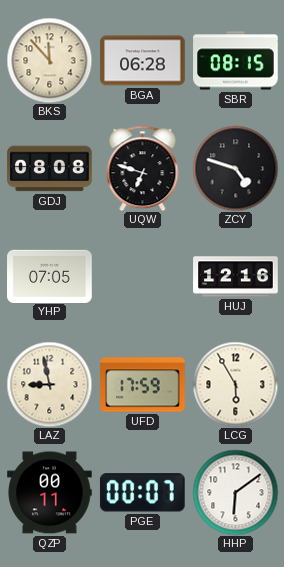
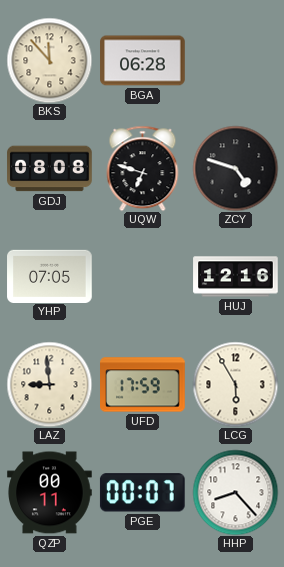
SBR: 08:15 -> none (236, 61)
LAZ: 8:58 -> 8:59 (49, 384)
HHP: 6:09 -> 8:23 (235, 492)
